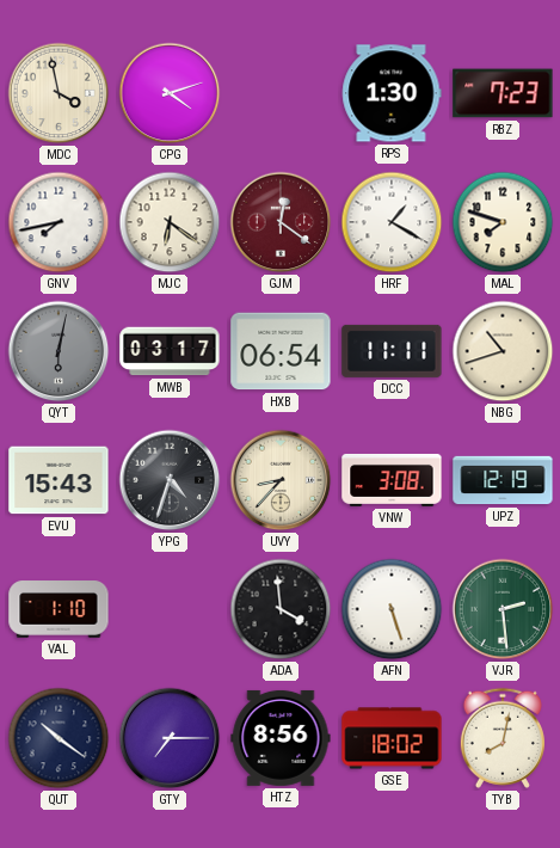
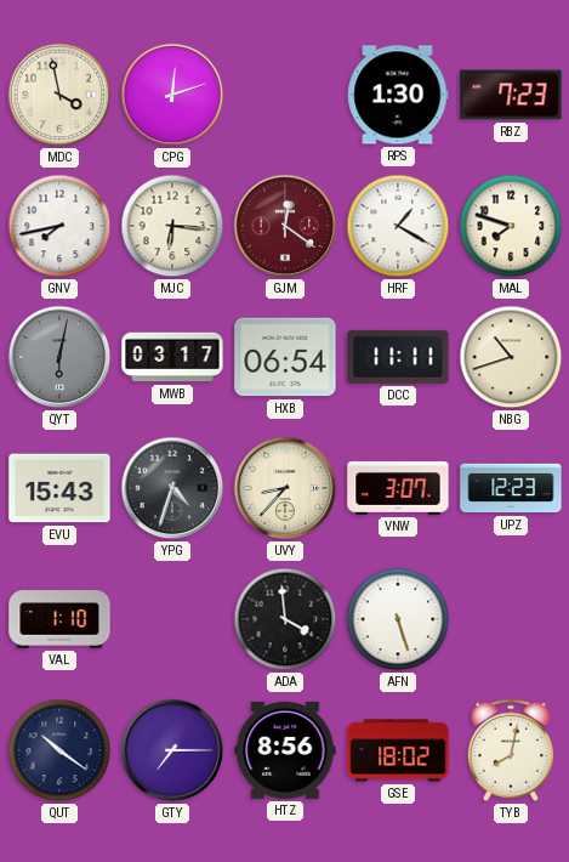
CPG: 4:12 -> 12:12 (172, 95)
MJC: 6:21 -> 6:16 (172, 226)
VNW: 3:08 -> 3:07 (398, 488)
UPZ: 12:19 -> 12:23 (511, 488)
VJR: 2:29 -> none (503, 609)
